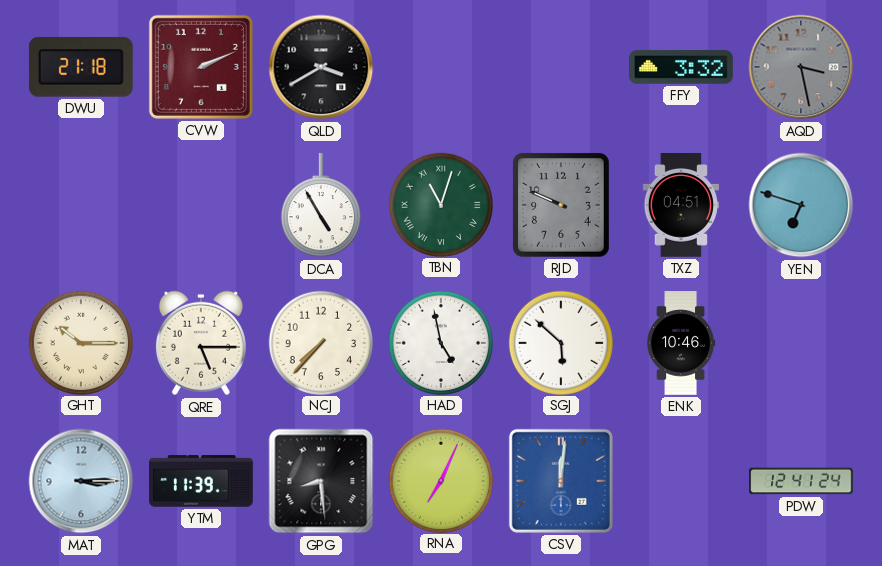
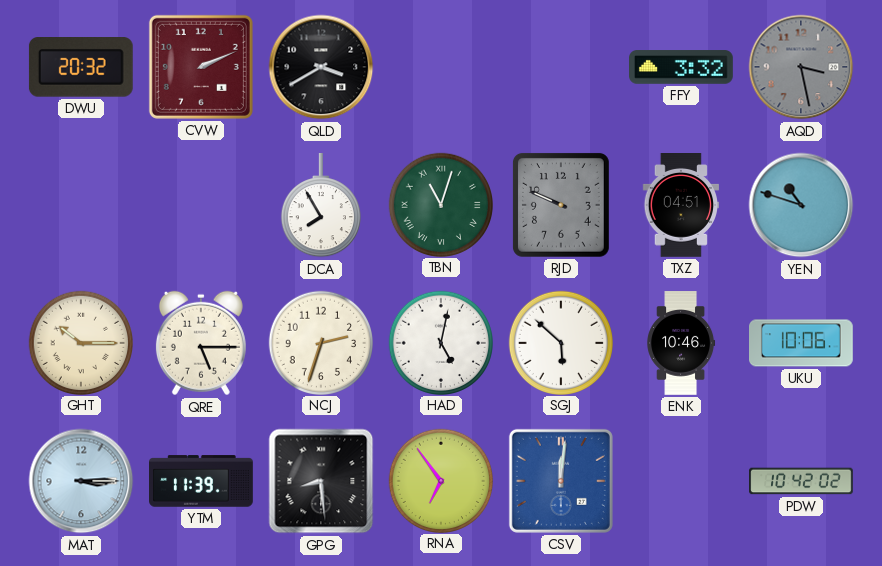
DWU: 21:18 -> 20:32 (81, 68)
DCA: 4:55 -> 7:55 (321, 206)
YEN: 6:48 -> 10:48 (801, 205)
NCJ: 7:37 -> 2:33 (320, 342)
HAD: 4:58 -> 5:02 (440, 342)
UKU: none -> 10:06 (802, 343)
RNA: 7:04 -> 6:54 (440, 480)
PDW: 12:41 -> 10:42 (801, 481)
